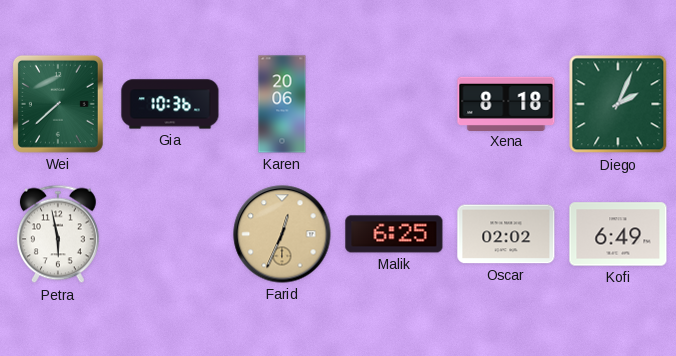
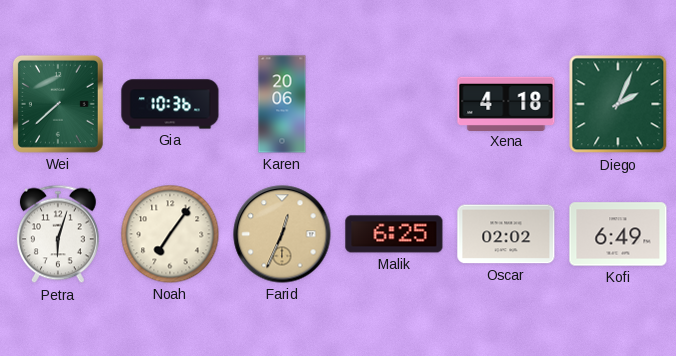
Xena: 8:18 -> 4:18 (506, 103)
Petra: 5:58 -> 6:03 (58, 234)
Noah: none -> 7:06 (170, 234)
